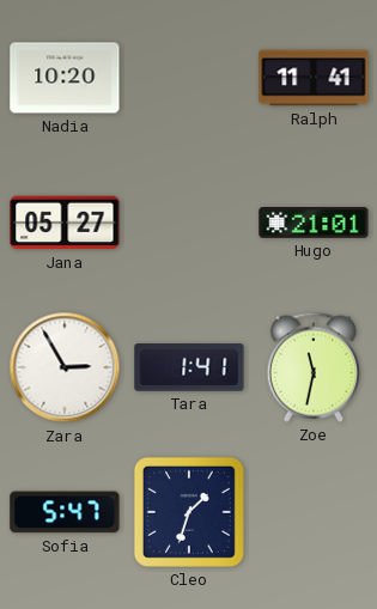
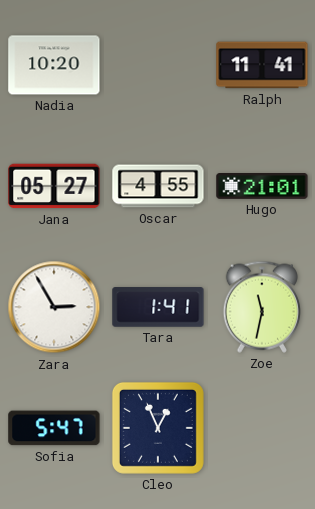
Oscar: none -> 4:55 (158, 186)
Cleo: 1:33 -> 12:56 (158, 428)
